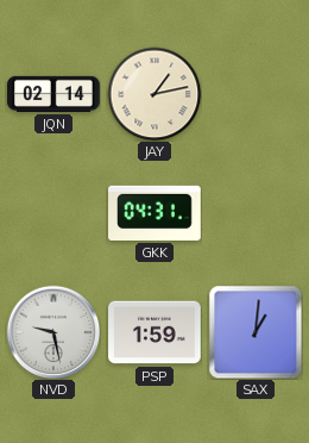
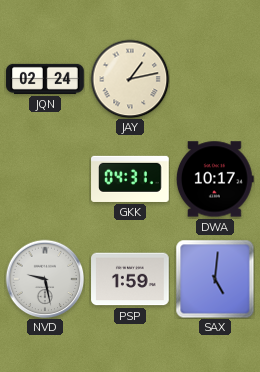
JQN: 02:14 -> 02:24 (45, 79)
DWA: none -> 10:17 (215, 179)
SAX: 1:01 -> 5:01 (215, 279)
